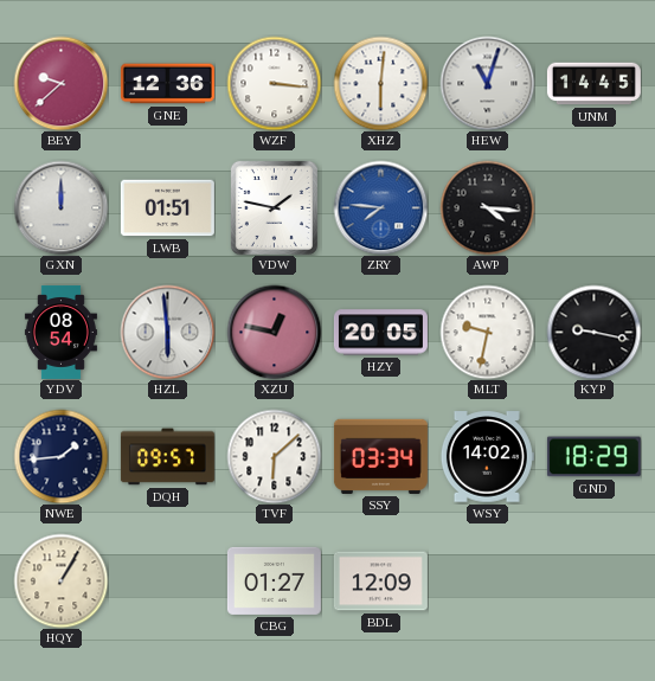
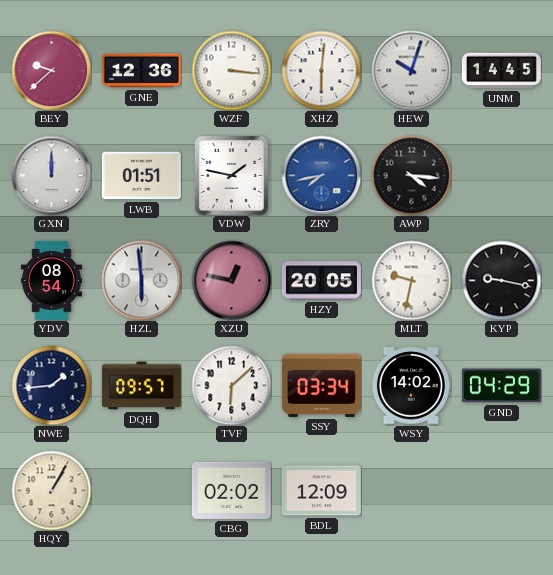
HEW: 11:03 -> 10:03 (411, 70)
ZRY: 7:46 -> 7:43 (321, 175)
GND: 18:29 -> 04:29 (501, 386)
CBG: 01:27 -> 02:02 (231, 490)
